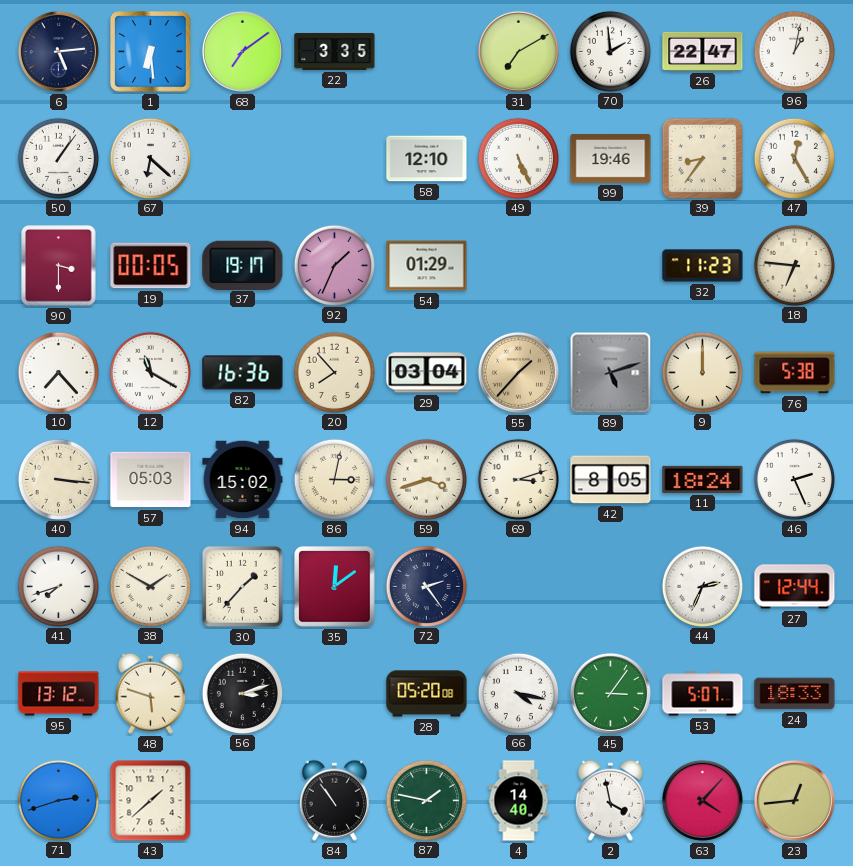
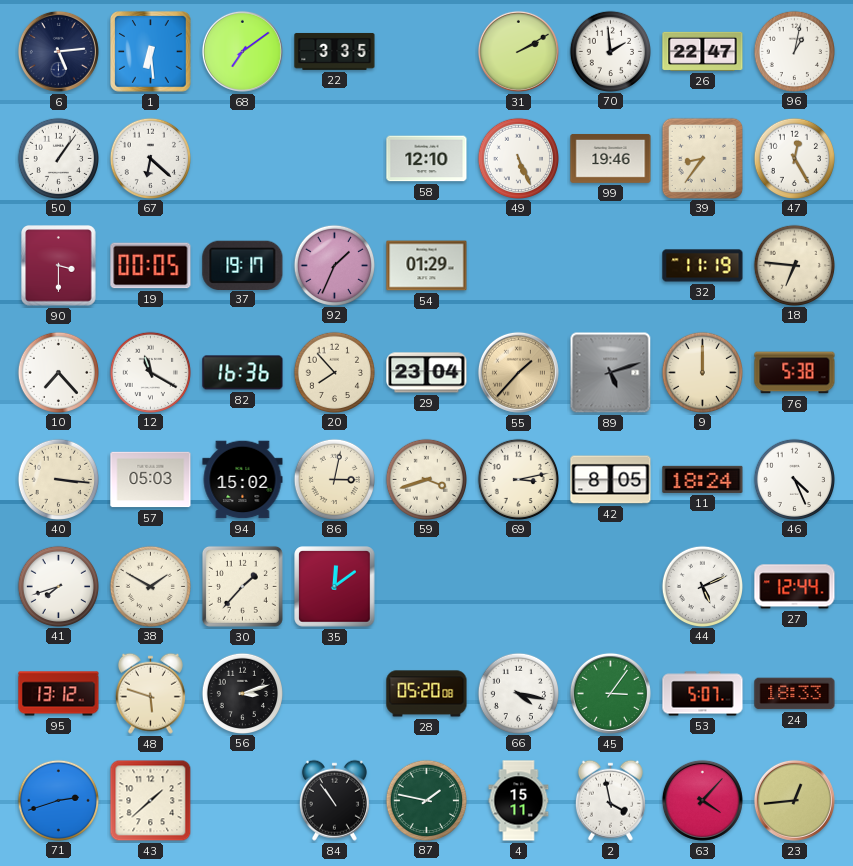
31: 7:10 -> 2:10 (518, 51)
32: 11:23 -> 11:19 (703, 266)
29: 03:04 -> 23:04 (427, 373)
69: 3:12 -> 3:13 (518, 479)
46: 2:26 -> 4:26 (794, 479)
72: 2:24 -> none (426, 586)
44: 2:34 -> 5:11 (702, 586)
4: 14:40 -> 15:11 (519, 801)
